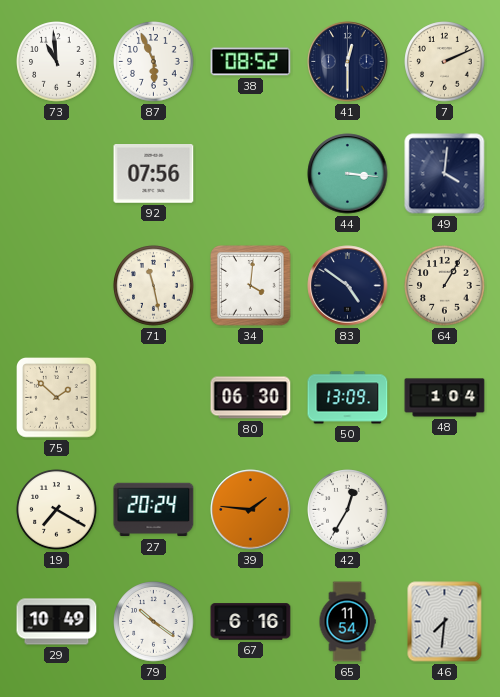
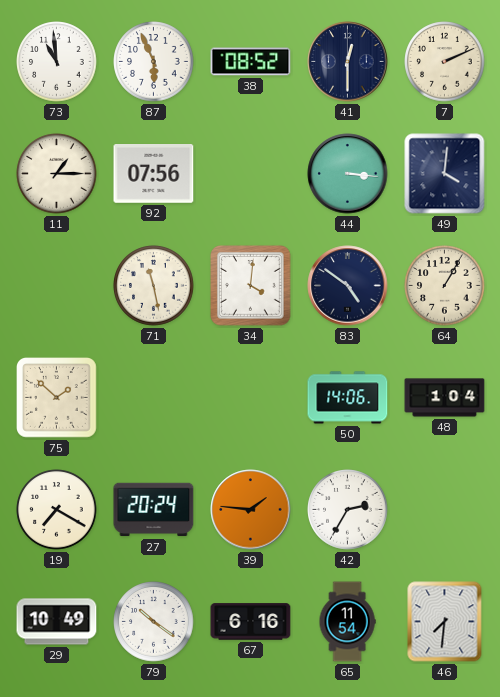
11: none -> 1:15 (57, 174)
80: 06:30 -> none (251, 398)
50: 13:09 -> 14:06 (348, 398)
42: 12:35 -> 2:35 (348, 510)
